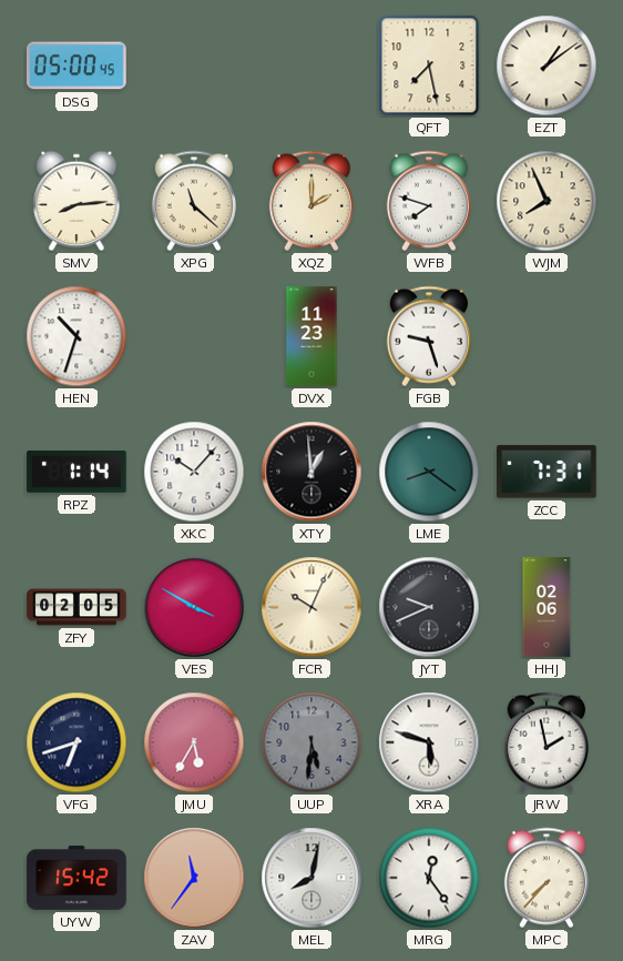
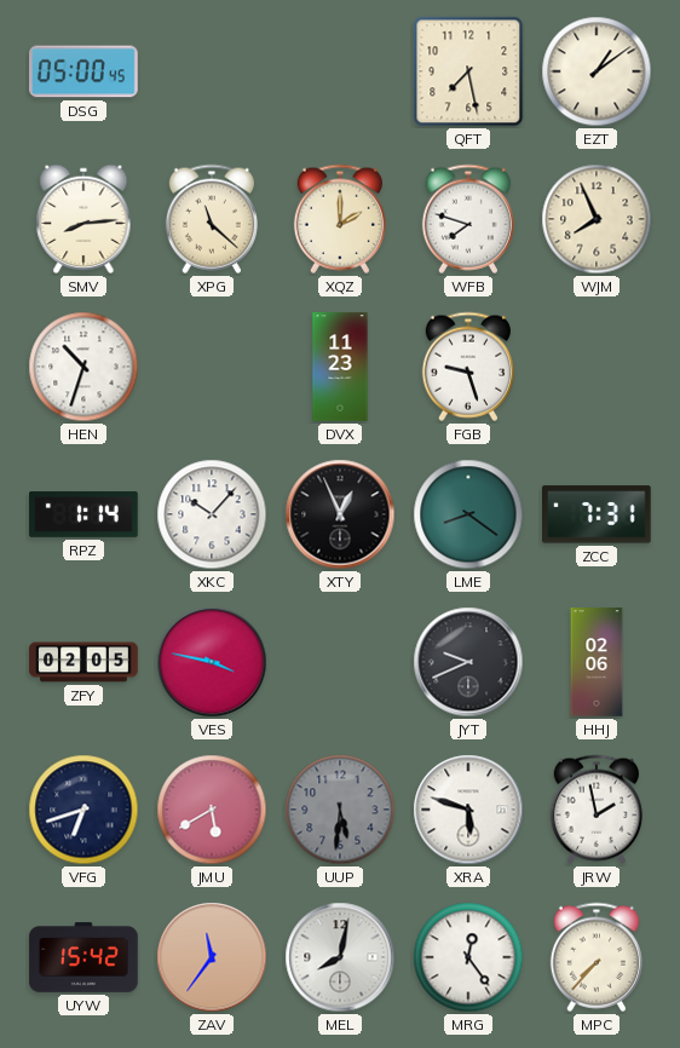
XTY: 12:59 -> 12:56 (340, 514)
VES: 3:50 -> 3:47 (212, 662)
FCR: 10:04 -> none (311, 607)
JMU: 5:35 -> 5:40 (212, 810)
